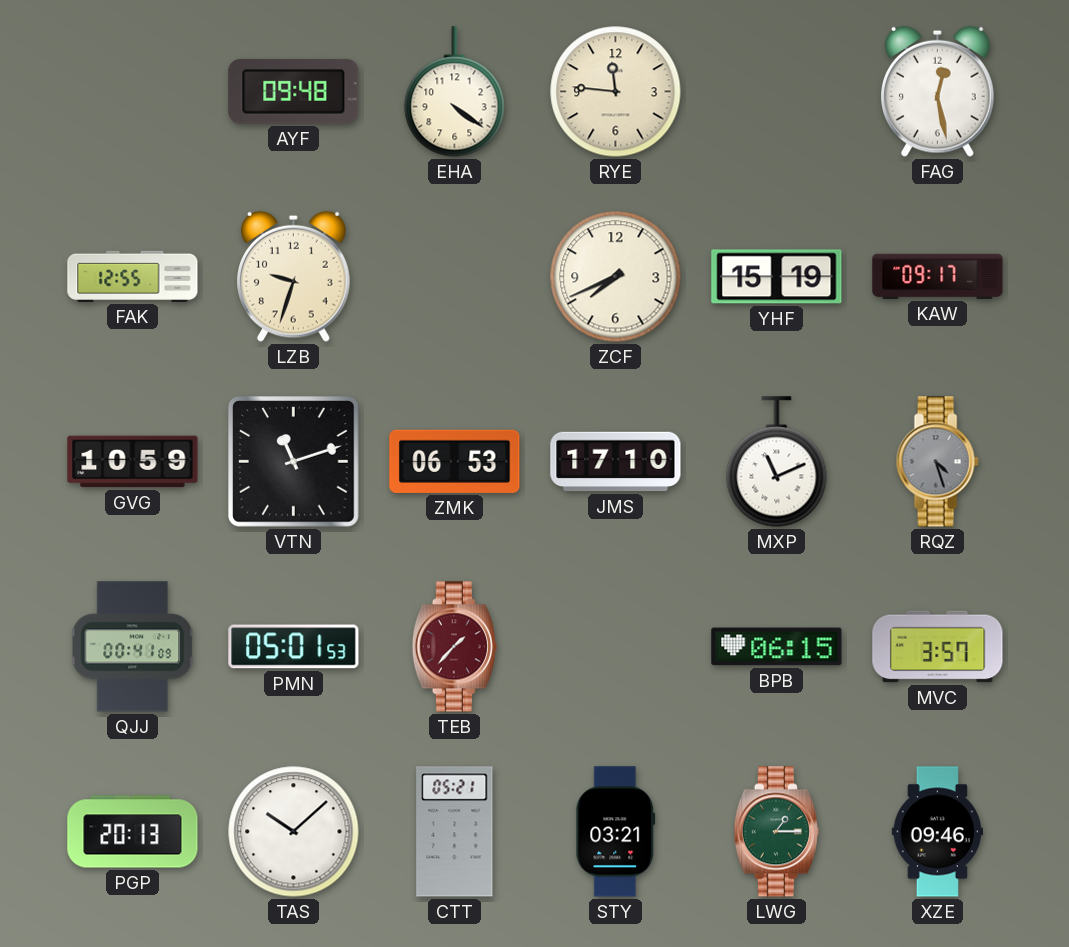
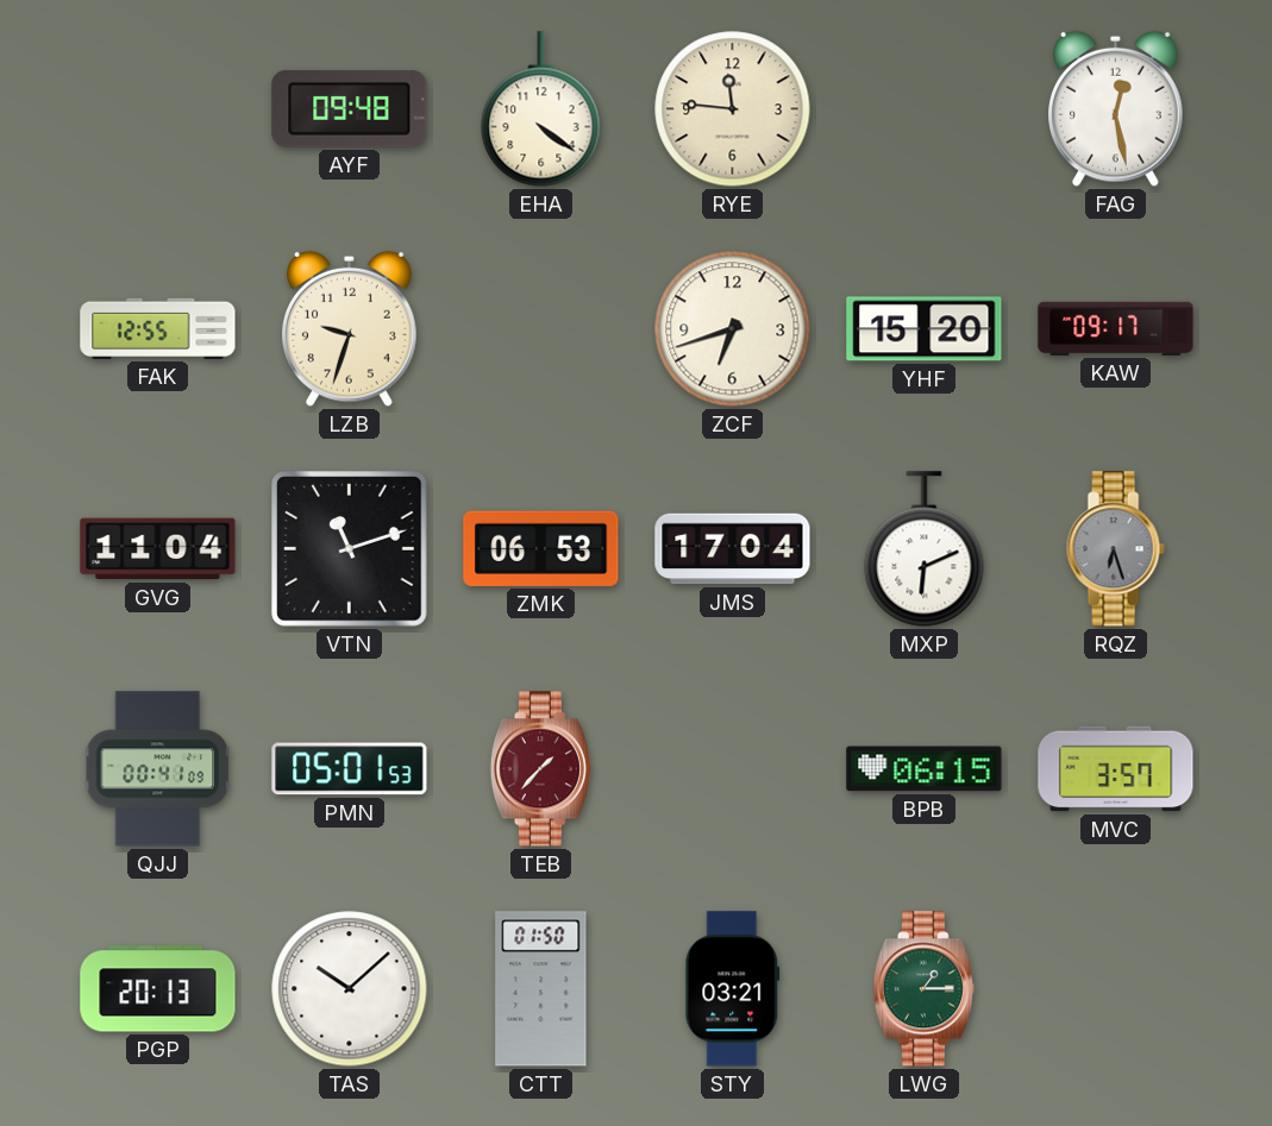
ZCF: 7:41 -> 6:42 (733, 329)
YHF: 15:19 -> 15:20 (925, 329)
GVG: 10:59 -> 11:04 (158, 549)
JMS: 17:10 -> 17:04 (733, 549)
MXP: 11:11 -> 6:11 (925, 549)
RQZ: 4:27 -> 6:27 (1115, 549)
CTT: 05:21 -> 01:50 (541, 989)
XZE: 09:46 -> none (937, 832)
